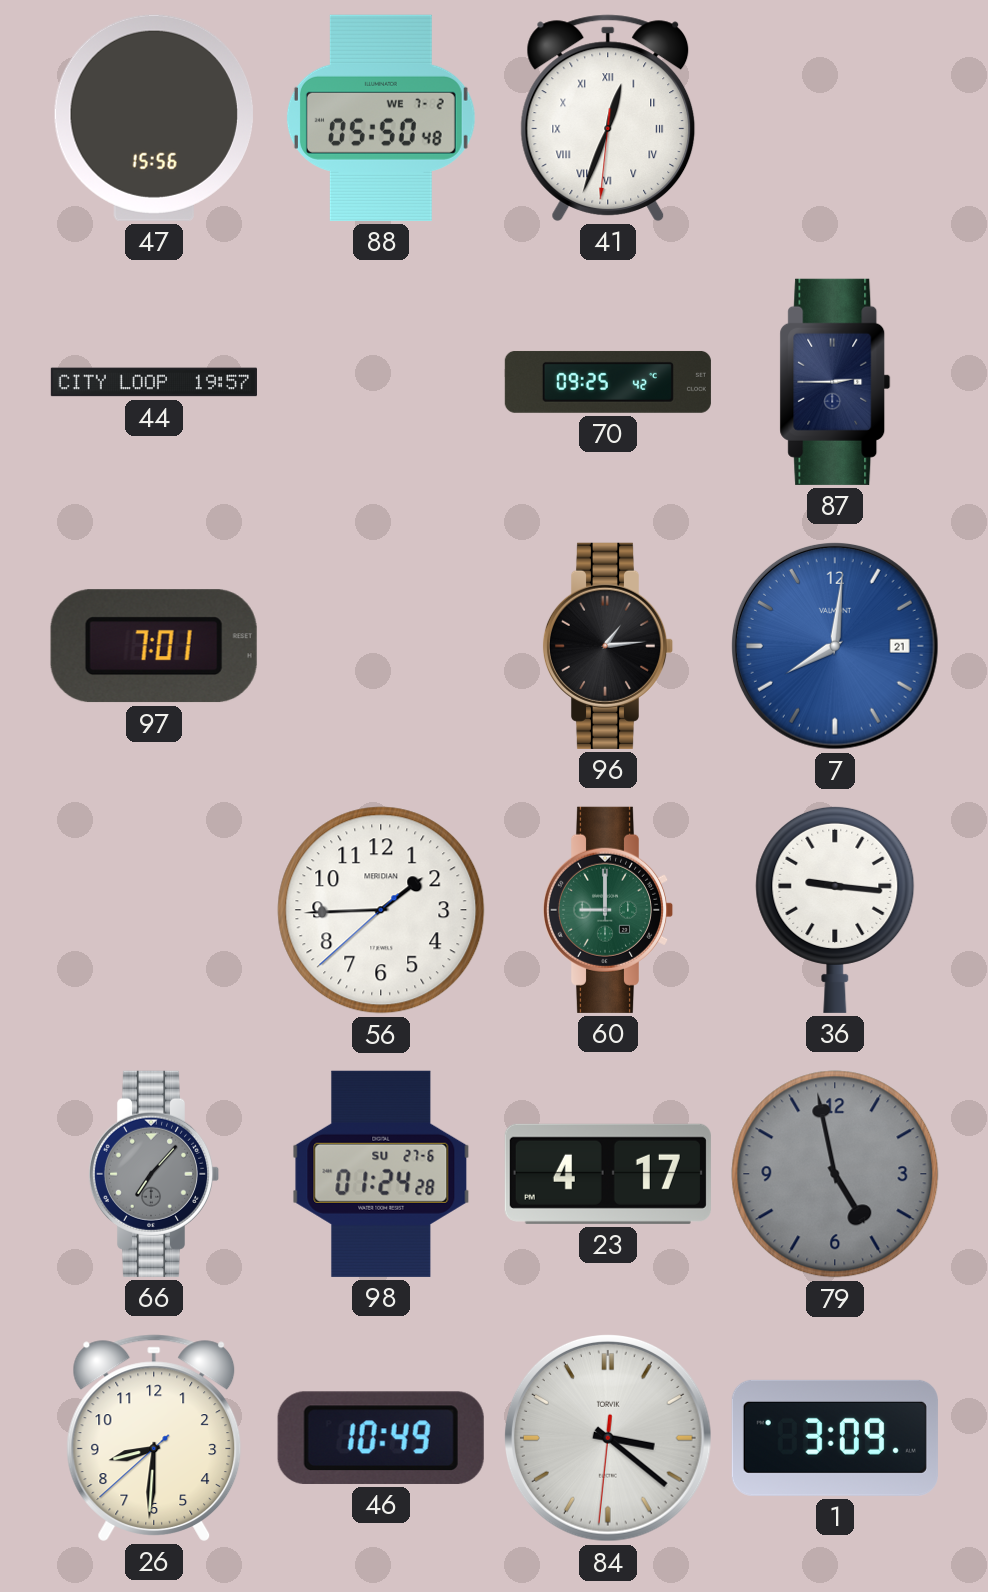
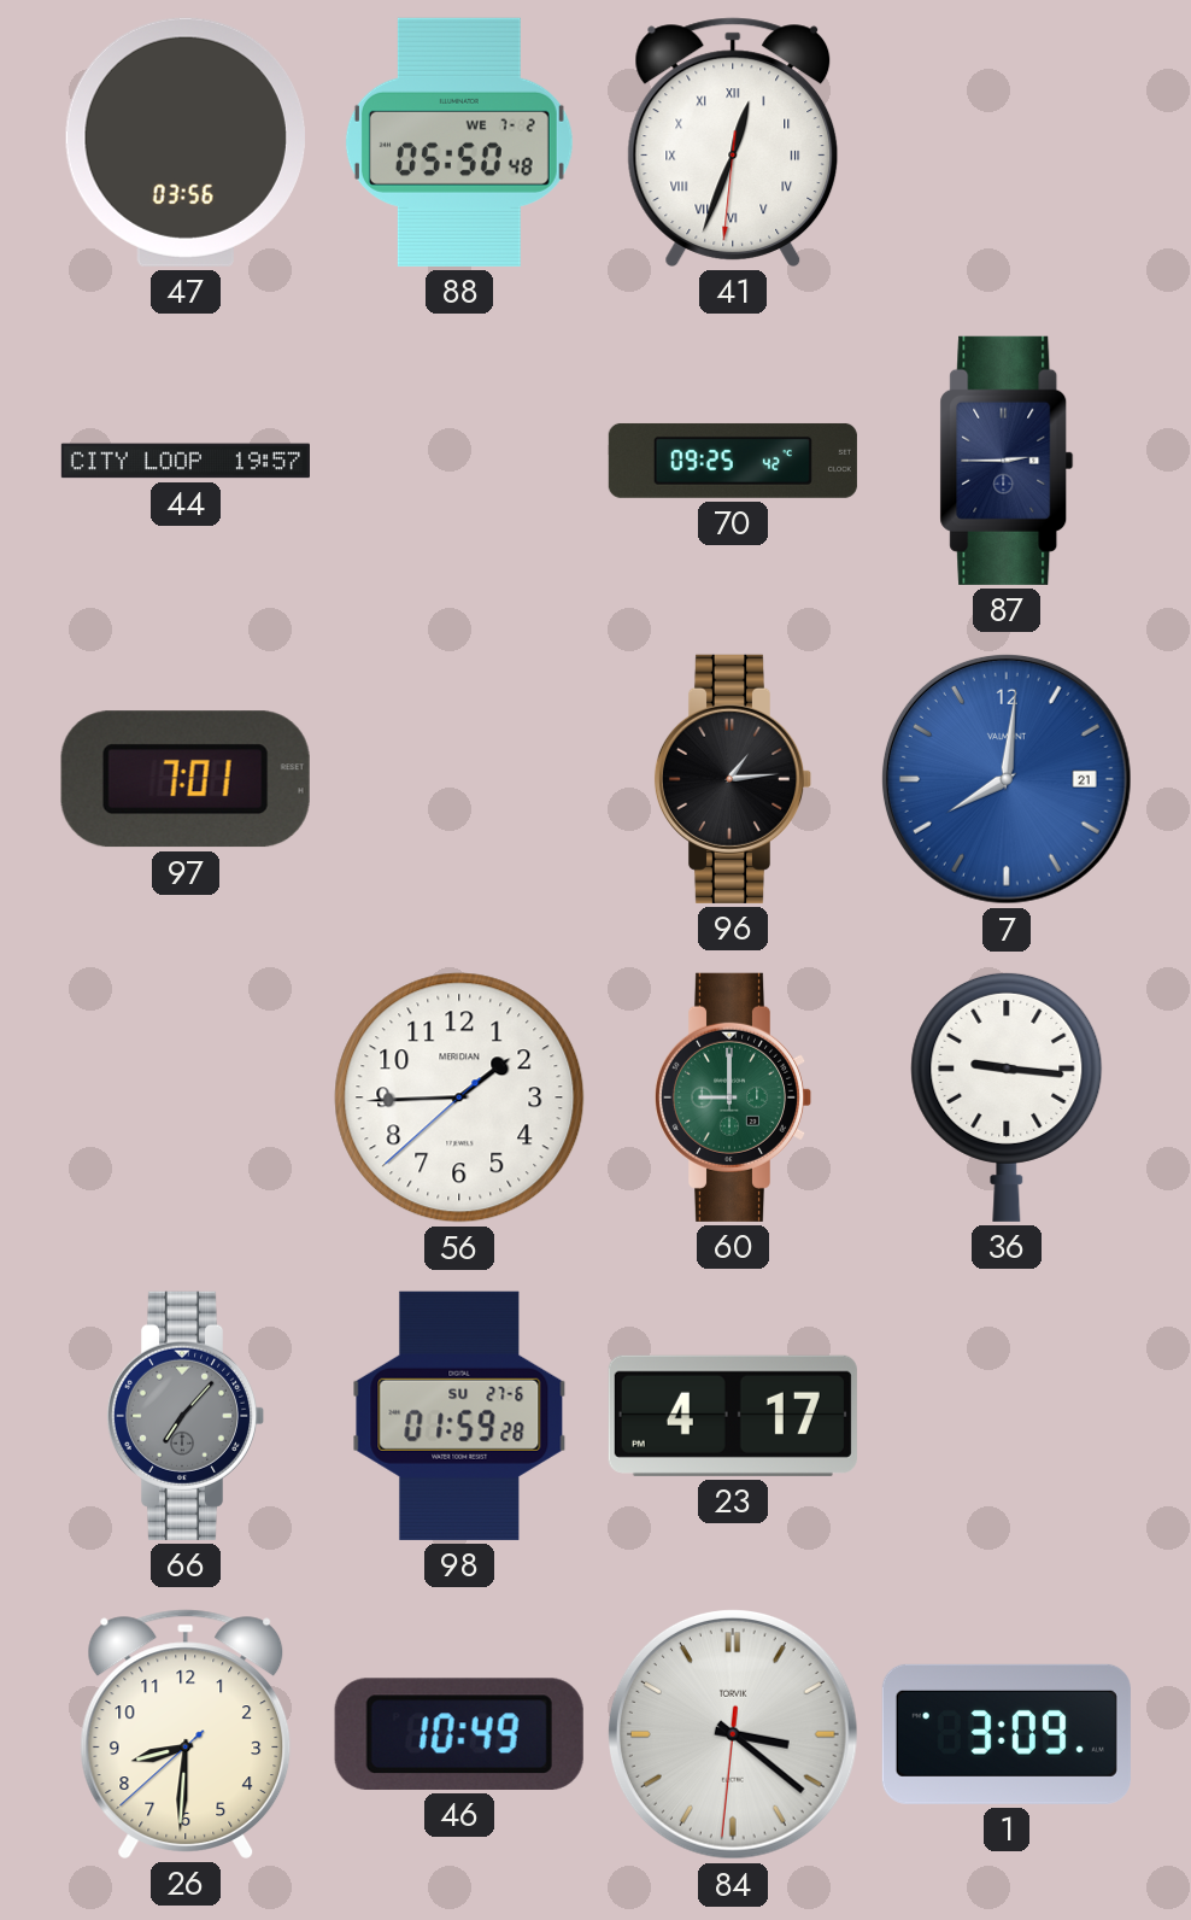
47: 15:56 -> 03:56 (186, 142)
98: 01:24 -> 01:59 (459, 1416)
79: 4:58 -> none (835, 1174)
